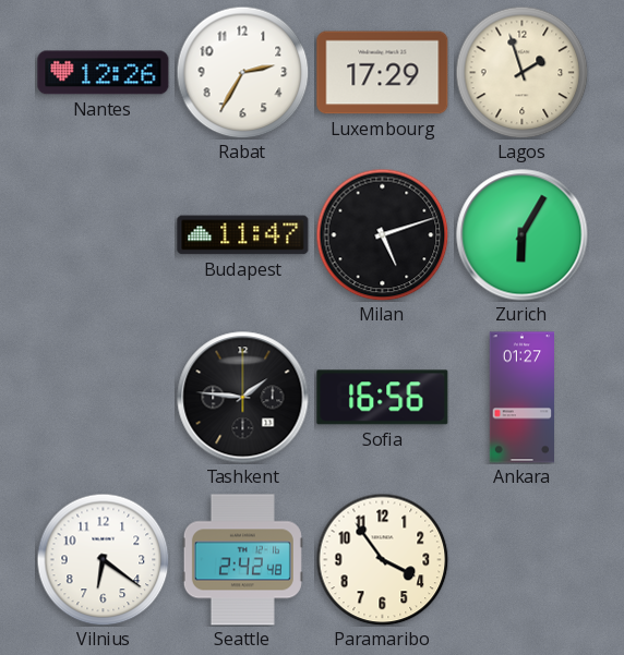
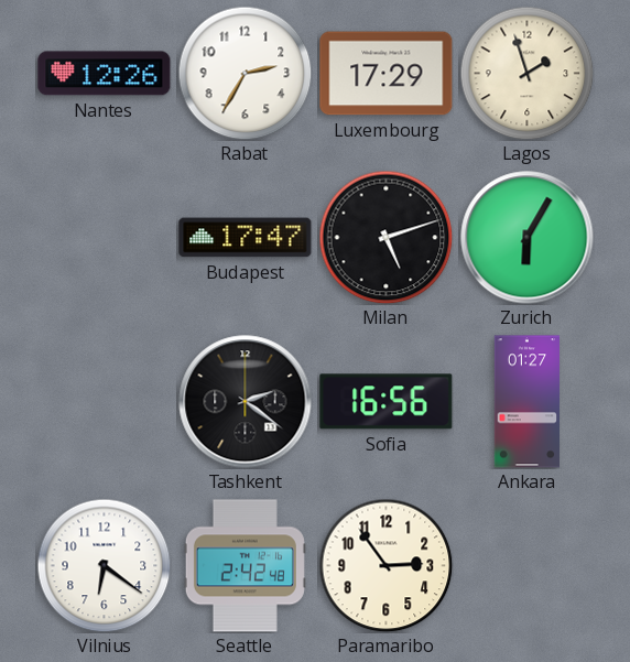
Budapest: 11:47 -> 17:47 (246, 238)
Tashkent: 1:46 -> 2:21 (246, 402)
Paramaribo: 3:54 -> 2:54 (385, 565)
